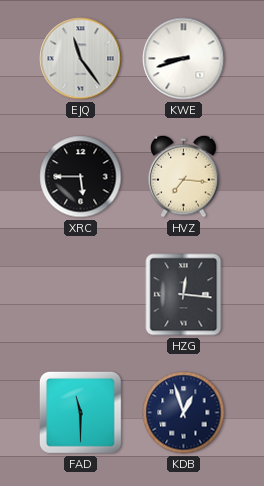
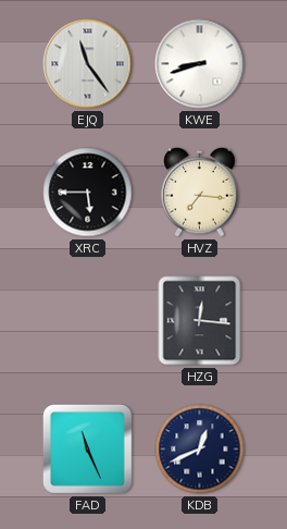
FAD: 11:30 -> 11:26 (87, 448)
KDB: 12:57 -> 12:41 (200, 450)
